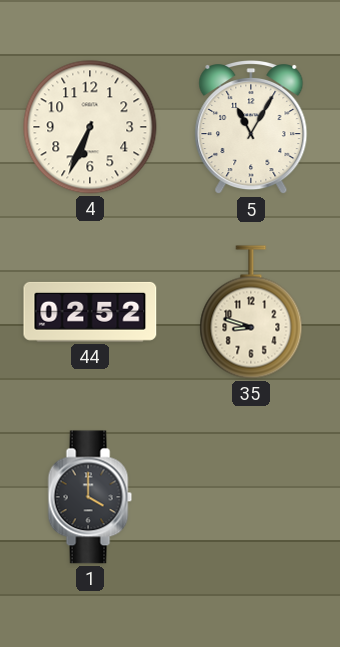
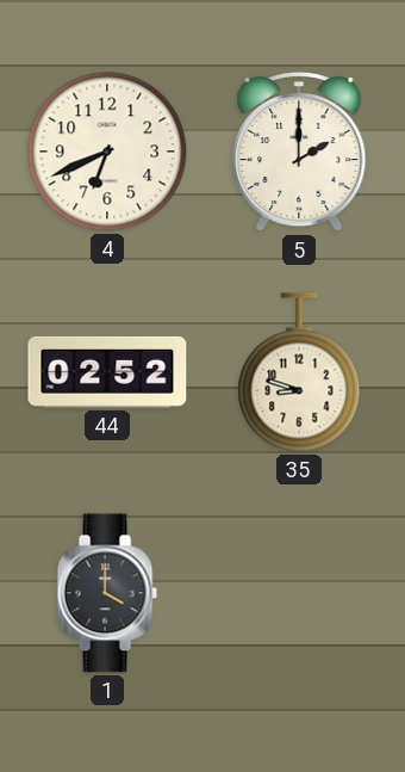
4: 6:34 -> 6:41 (107, 152)
5: 11:05 -> 2:00 (299, 153)
